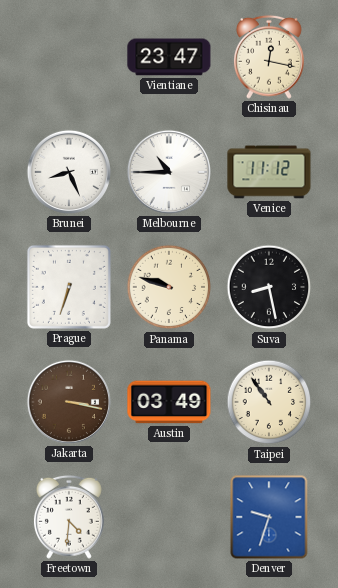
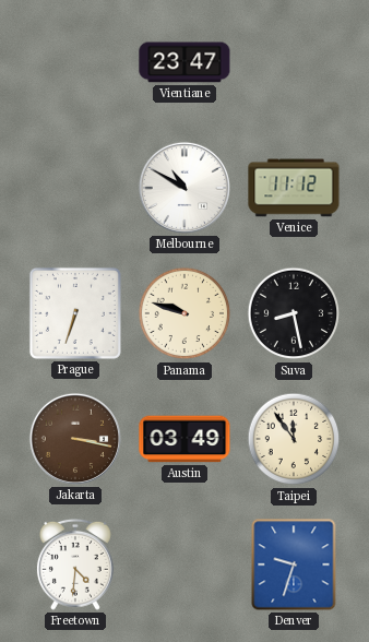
Chisinau: 12:17 -> none (269, 57)
Brunei: 8:26 -> none (69, 172)
Melbourne: 10:45 -> 10:50 (184, 188)
Taipei: 10:54 -> 11:54 (294, 439)
